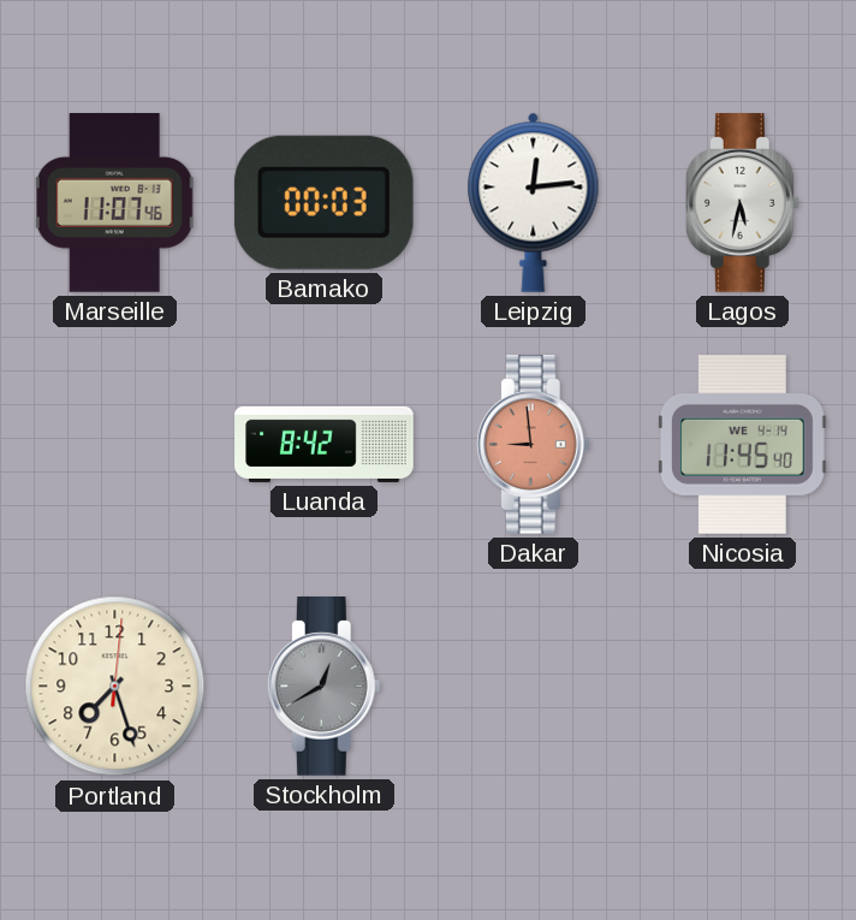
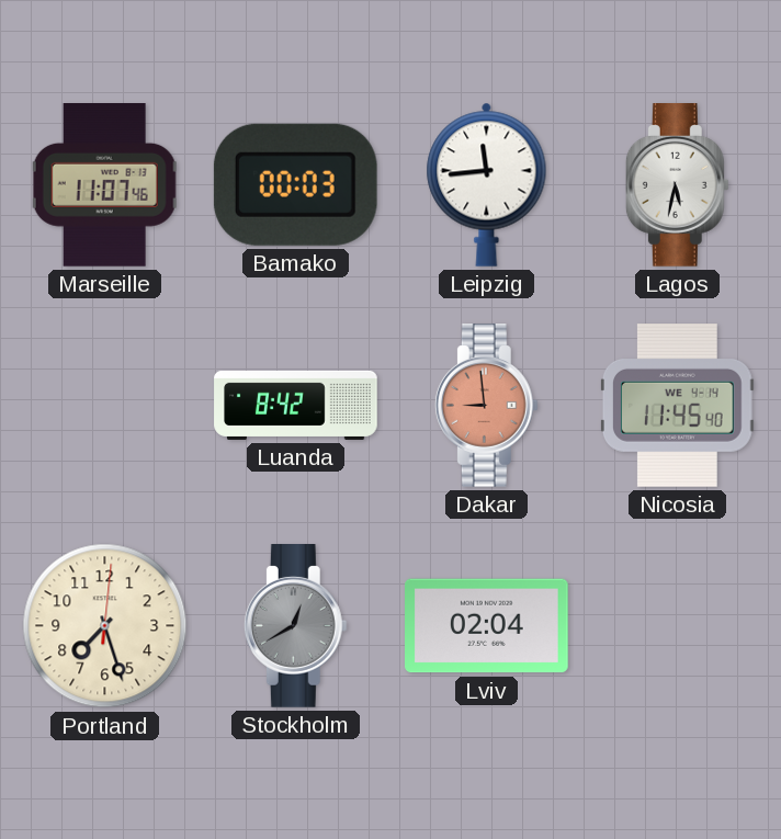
Leipzig: 12:14 -> 11:44 (487, 184)
Lviv: none -> 02:04 (487, 626)
